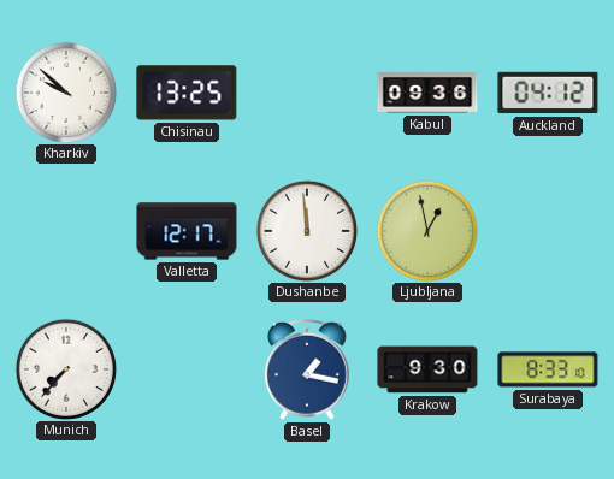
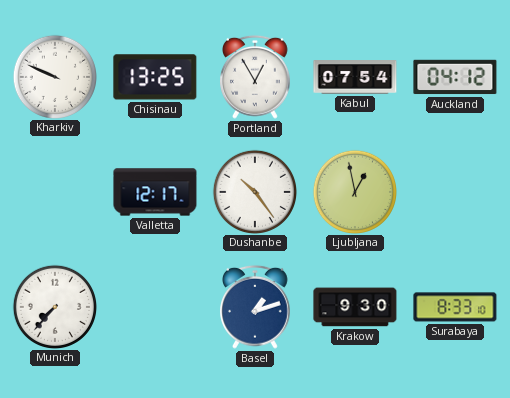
Kharkiv: 9:52 -> 9:49 (54, 76)
Portland: none -> 12:55 (256, 77)
Kabul: 09:36 -> 07:54 (355, 77)
Dushanbe: 11:59 -> 10:24 (254, 191)
Basel: 1:17 -> 1:12 (256, 307)
